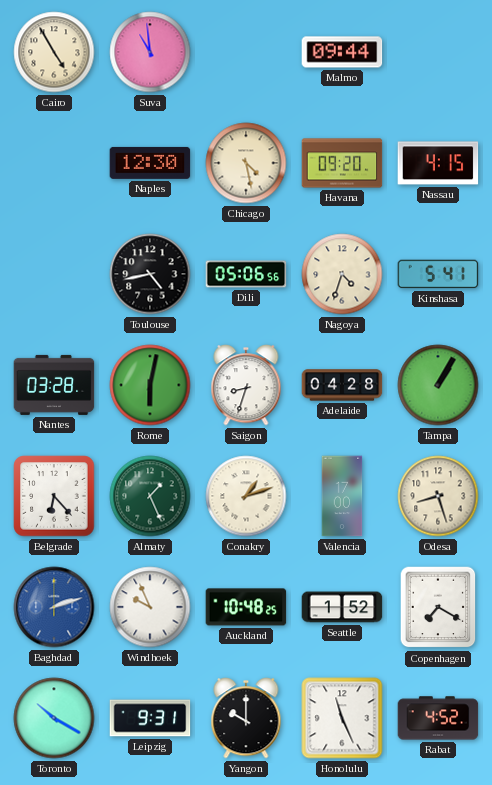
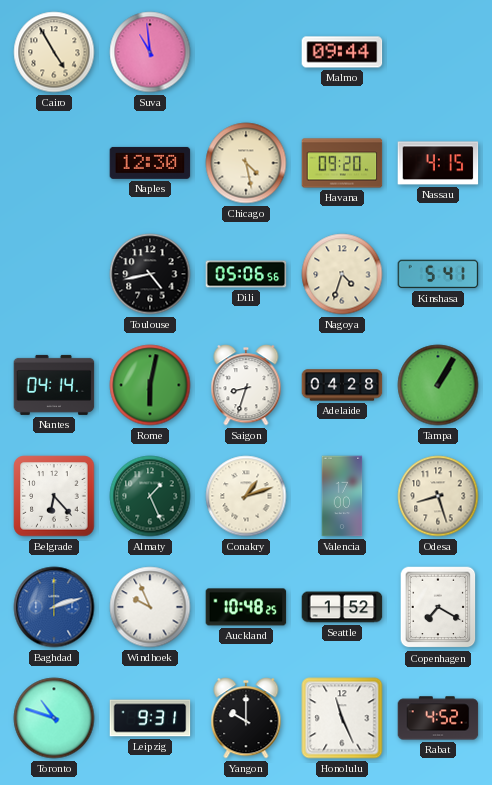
Nantes: 03:28 -> 04:14 (54, 385)
Toronto: 10:20 -> 10:48 (54, 718)
